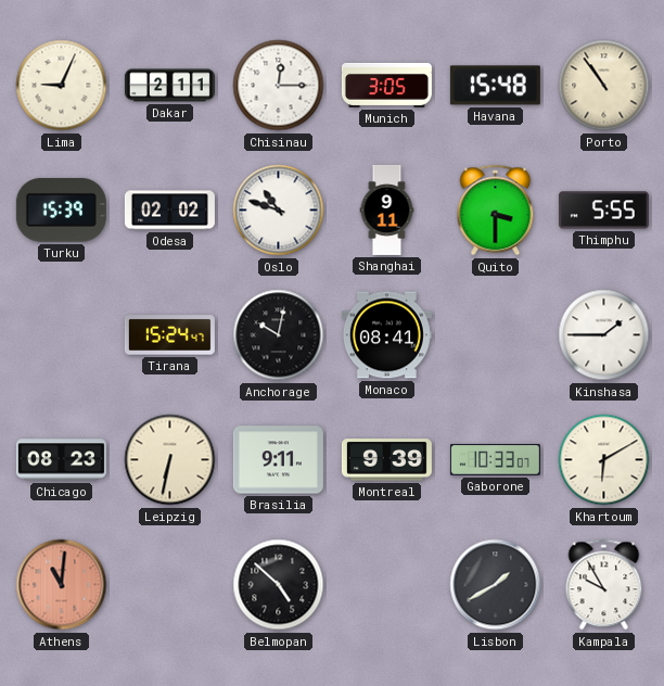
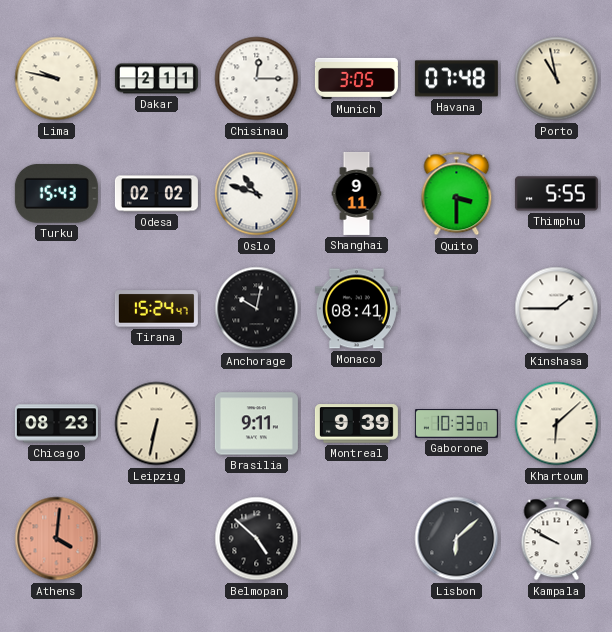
Lima: 9:04 -> 9:47 (57, 79)
Havana: 15:48 -> 07:48 (456, 79)
Porto: 10:54 -> 10:58 (557, 79)
Turku: 15:39 -> 15:43 (56, 193)
Khartoum: 6:10 -> 6:08 (557, 424)
Athens: 11:01 -> 4:01 (57, 539)
Lisbon: 1:40 -> 6:08 (457, 539)
Kampala: 9:55 -> 9:50 (557, 539)
